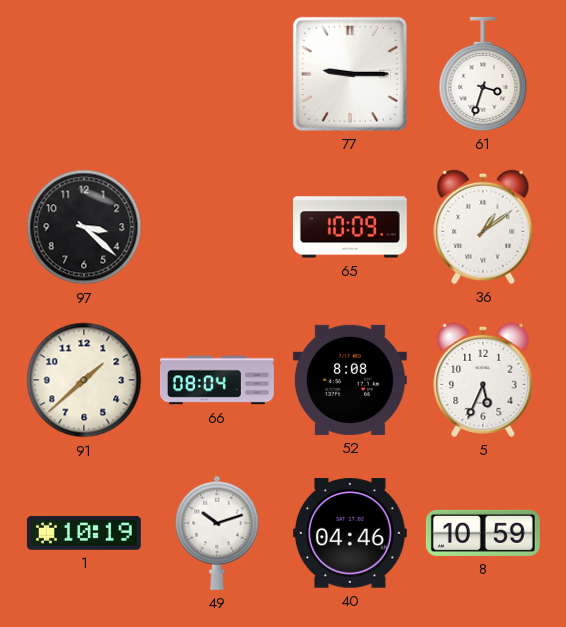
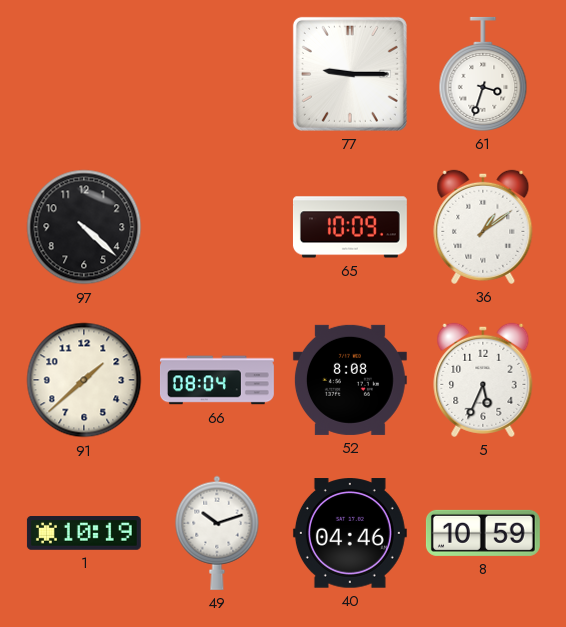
97: 3:22 -> 4:22 (84, 227)
